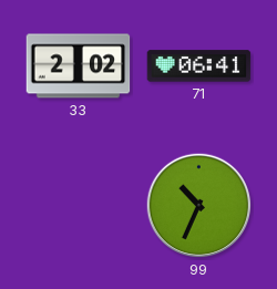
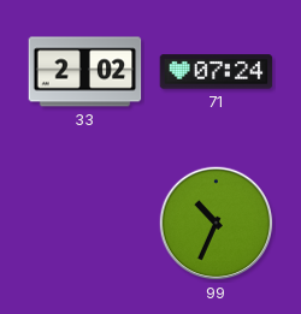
71: 06:41 -> 07:24 (217, 72)
